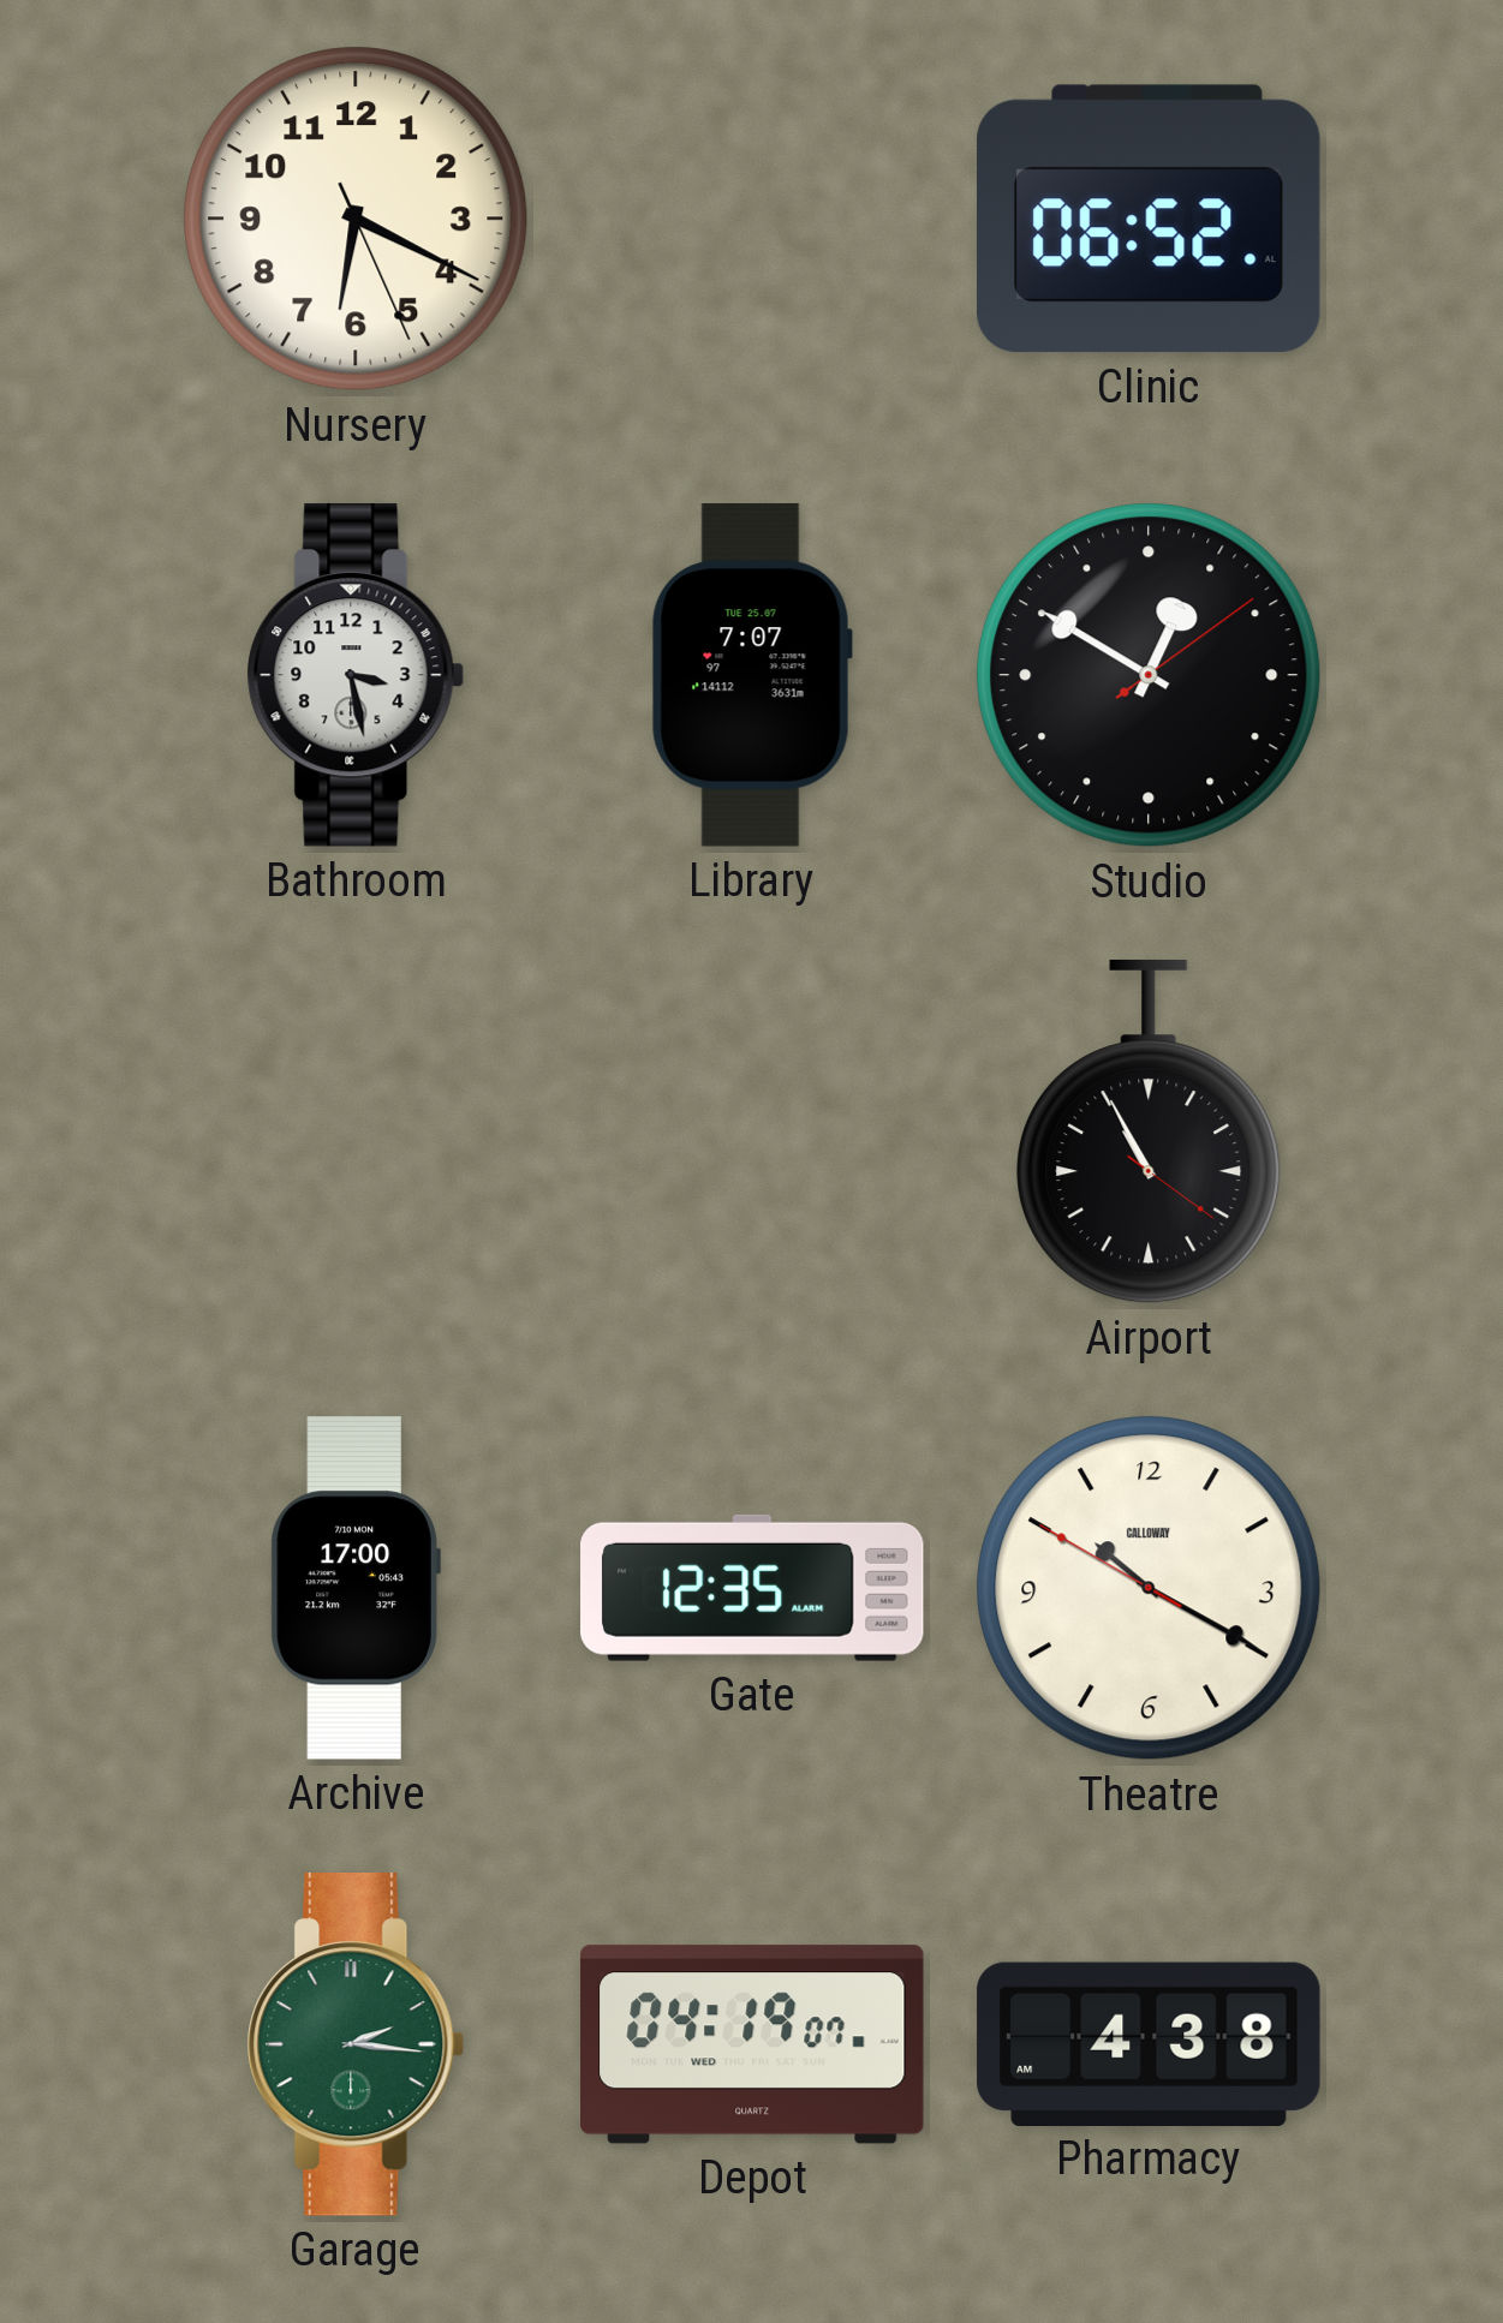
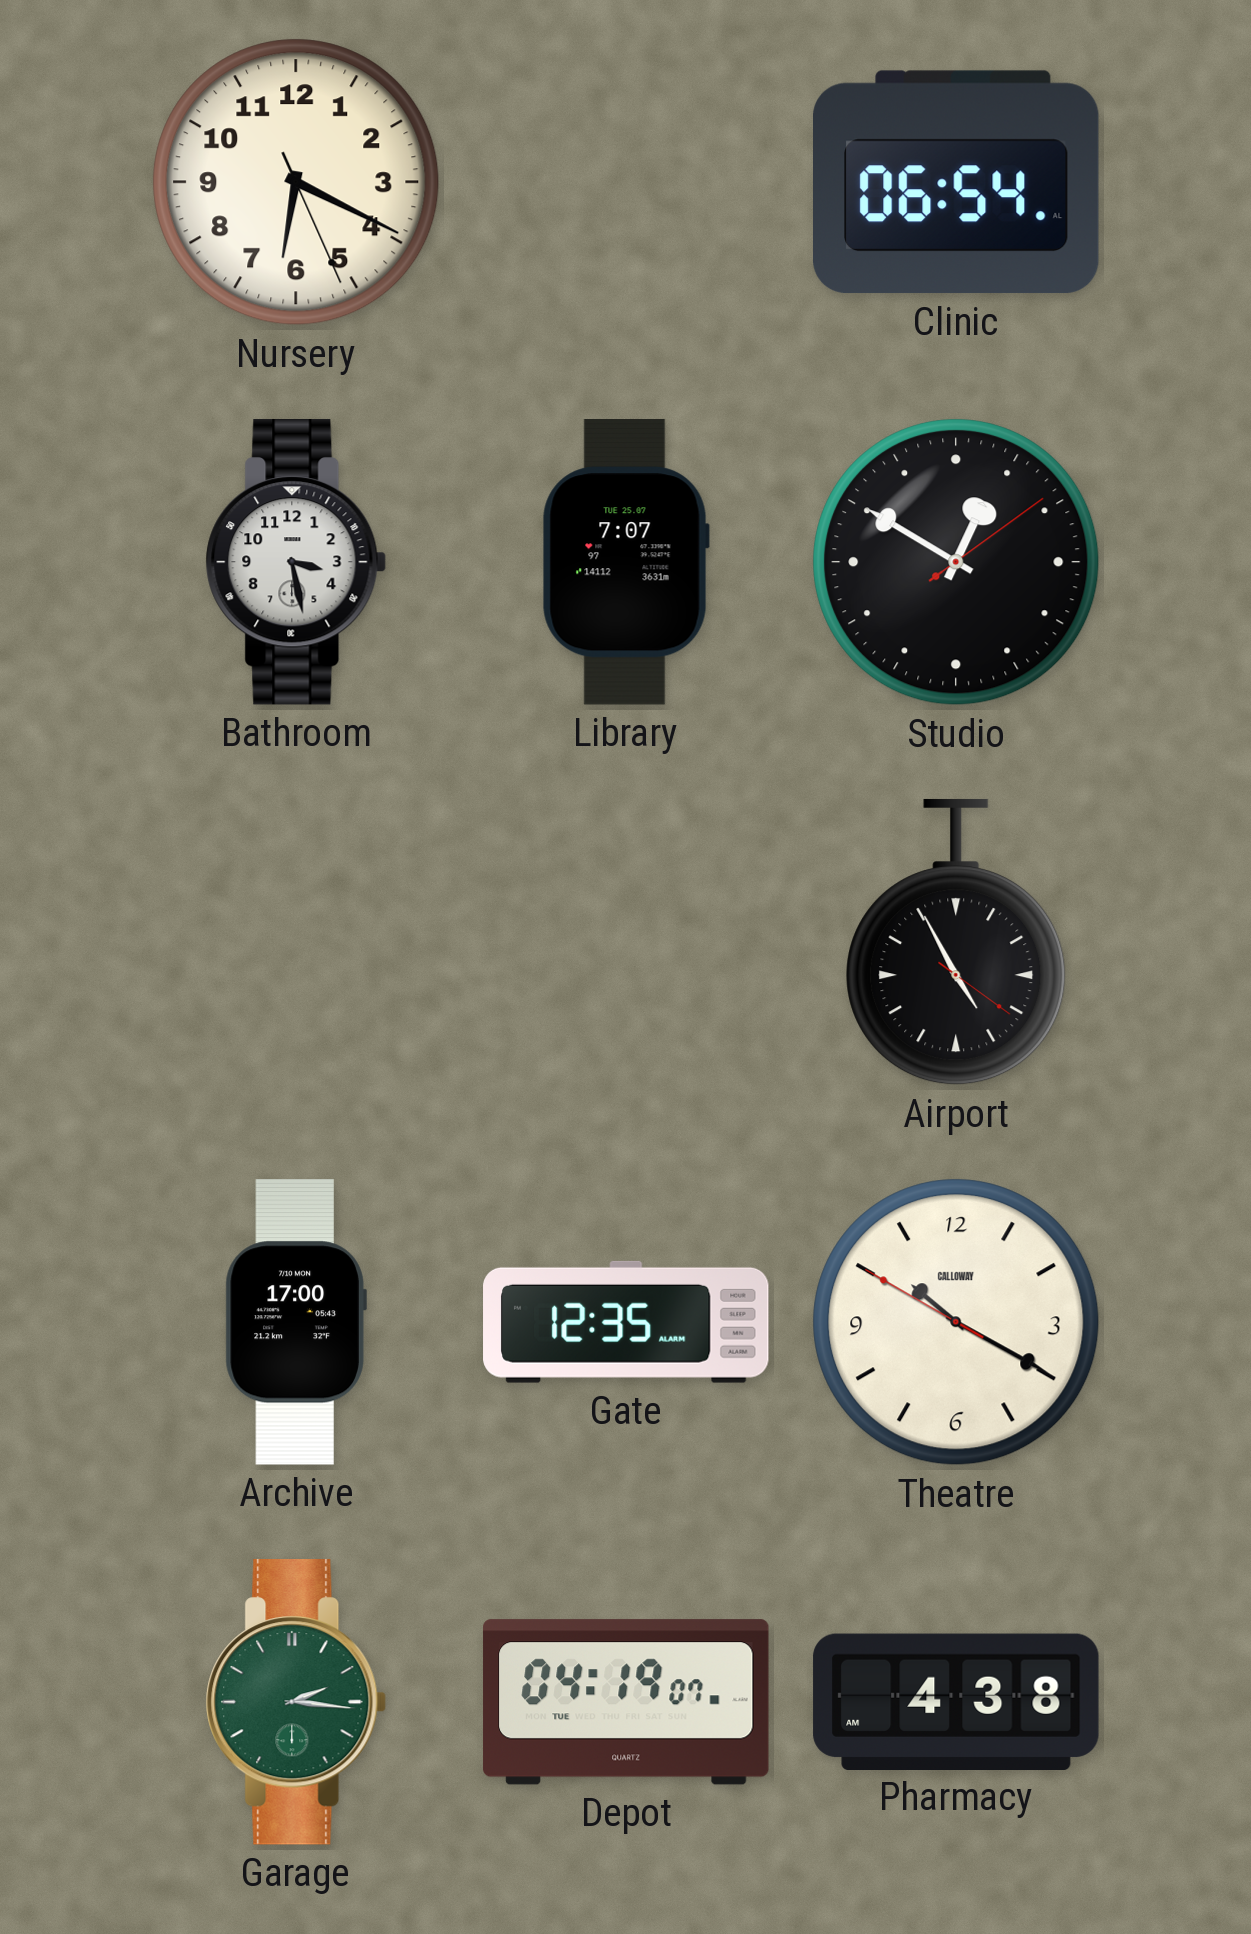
Clinic: 06:52 -> 06:54 (957, 182)
Airport: 10:55 -> 4:55 (956, 942)
Depot date: WED -> TUE (626, 1702)
